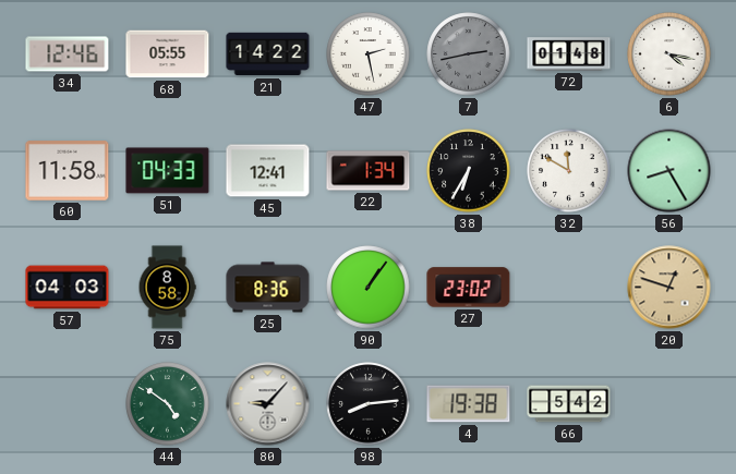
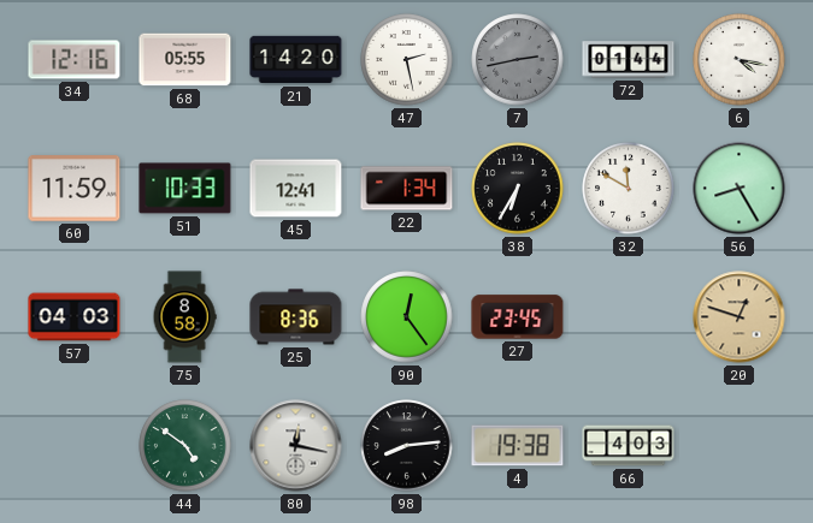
34: 12:46 -> 12:16 (75, 60)
21: 14:22 -> 14:20 (296, 60)
72: 01:48 -> 01:44 (629, 60)
60: 11:58 -> 11:59 (75, 189)
51: 04:33 -> 10:33 (185, 189)
90: 1:06 -> 12:24 (407, 317)
27: 23:02 -> 23:45 (518, 317)
80: 9:07 -> 12:17 (296, 446)
66: 5:42 -> 4:03 (629, 446)
